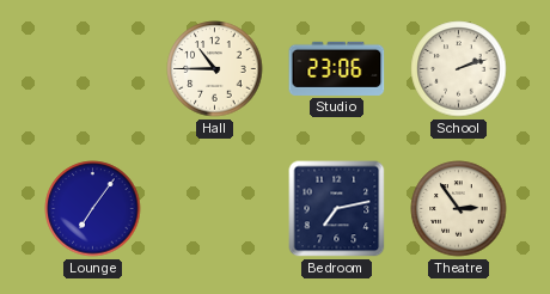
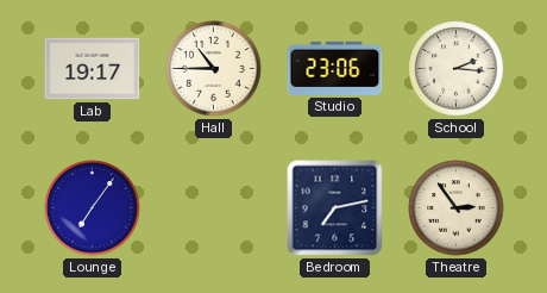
Lab: none -> 19:17 (93, 69)
School: 2:12 -> 2:16 (457, 69)
